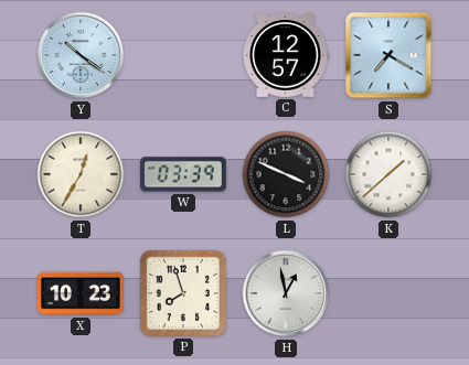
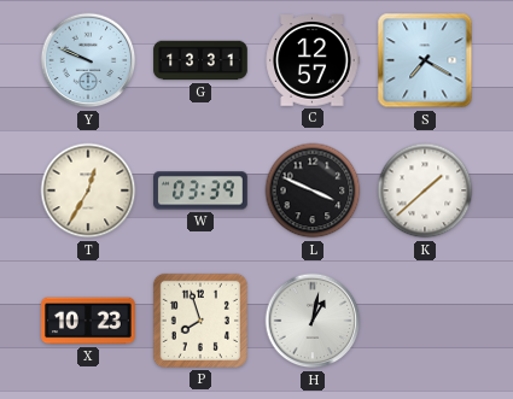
Y: 10:21 -> 9:49 (88, 60)
G: none -> 13:31 (200, 60)
H: 12:58 -> 1:02 (313, 321)
